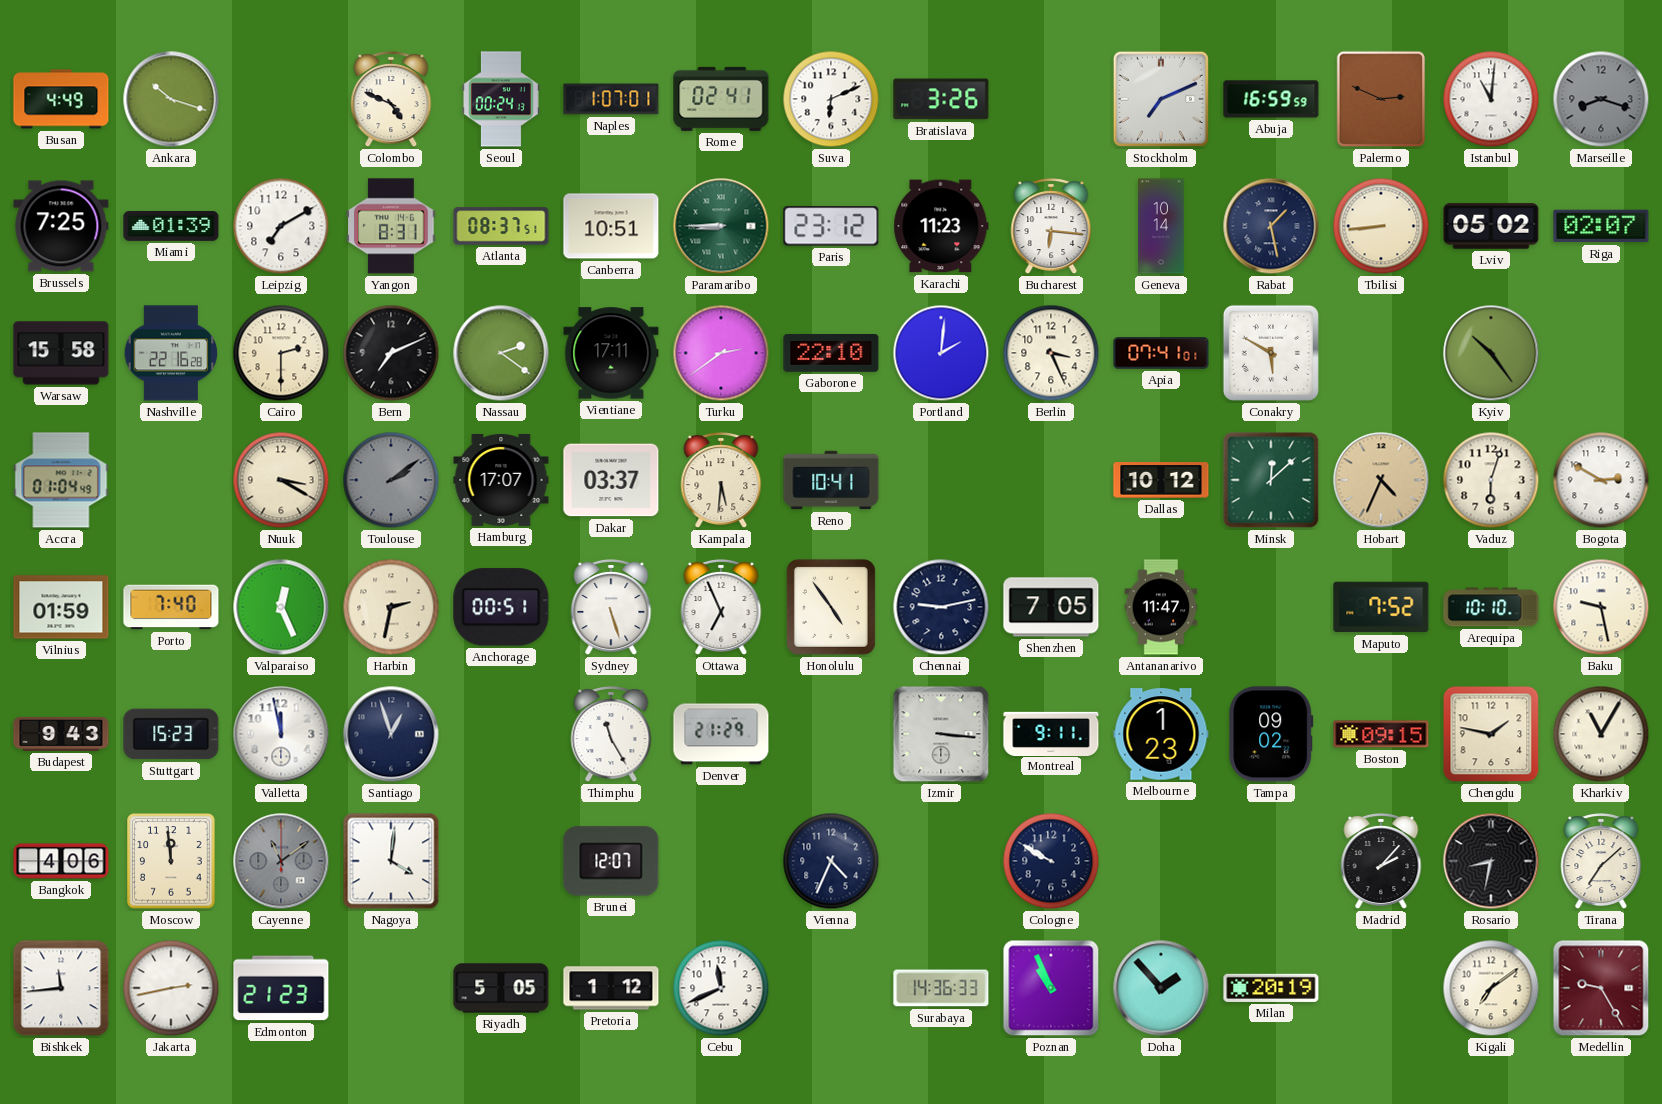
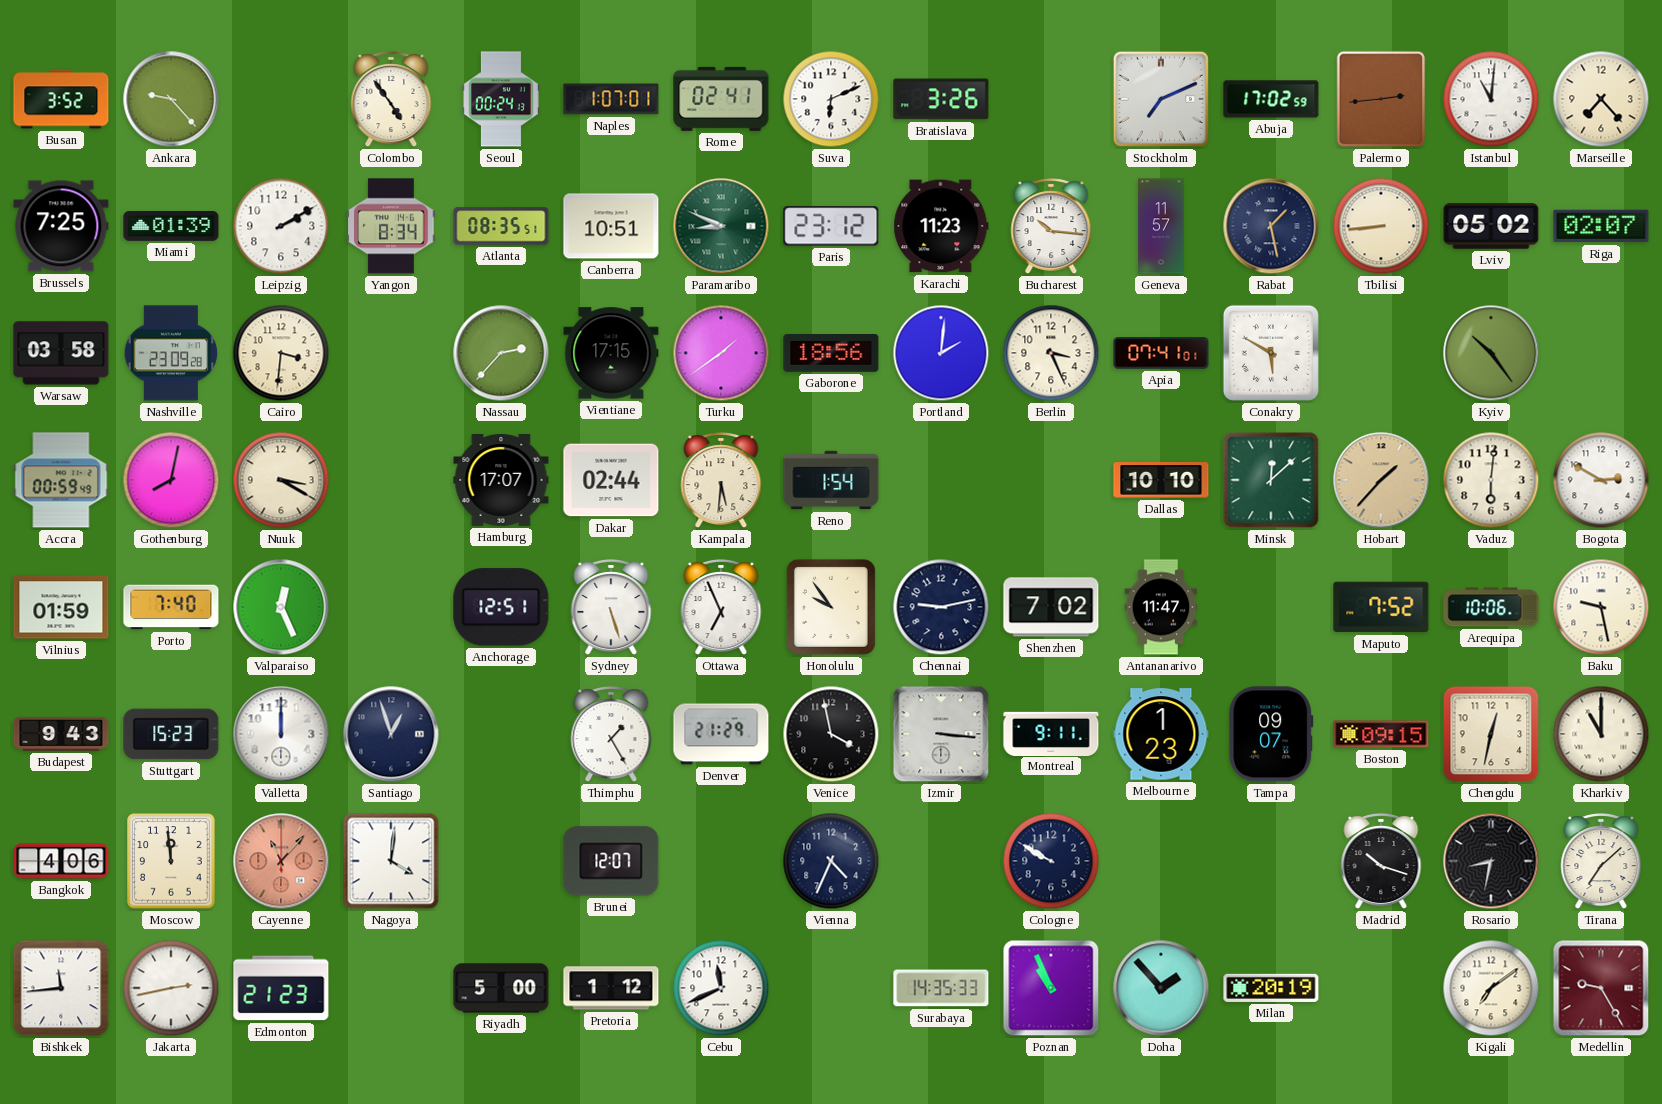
Busan: 4:49 -> 3:52 (61, 99)
Ankara: 10:18 -> 9:23 (171, 99)
Colombo: 4:49 -> 4:54 (391, 100)
Abuja: 16:59 -> 17:02 (1271, 99)
Palermo: 2:49 -> 2:44 (1381, 99)
Marseille: 8:18 -> 7:23 (1601, 99)
Marseille dial: grey -> cream (1601, 99)
Leipzig: 7:10 -> 2:10 (281, 226)
Yangon: 8:31 -> 8:34 (391, 226)
Atlanta: 08:37 -> 08:35 (501, 226)
Paramaribo: 8:45 -> 8:49 (721, 226)
Bucharest: 6:16 -> 10:16 (1051, 227)
Geneva: 10:14 -> 11:57 (1161, 226)
Warsaw: 15:58 -> 03:58 (61, 353)
Nashville: 22:16 -> 23:09 (171, 353)
Cairo: 2:30 -> 3:31 (281, 353)
Bern: 7:11 -> none (391, 353)
Nassau: 2:21 -> 2:37 (501, 353)
Vientiane: 17:11 -> 17:15 (611, 353)
Turku: 2:39 -> 1:39 (721, 353)
Gaborone: 22:10 -> 18:56 (831, 353)
Accra: 01:04 -> 00:59 (61, 480)
Gothenburg: none -> 8:02 (171, 480)
Toulouse: 2:09 -> none (391, 480)
Dakar: 03:37 -> 02:44 (611, 480)
Reno: 10:41 -> 1:54 (831, 480)
Dallas: 10:12 -> 10:10 (1161, 481)
Hobart: 4:34 -> 1:37 (1381, 480)
Vaduz: 6:03 -> 6:01 (1491, 480)
Harbin: 2:32 -> none (391, 607)
Anchorage: 00:51 -> 12:51 (501, 607)
Honolulu: 4:54 -> 9:54 (831, 607)
Shenzhen: 7:05 -> 7:02 (1051, 607)
Arequipa: 10:10 -> 10:06 (1491, 607)
Valletta: 11:58 -> 12:00 (281, 734)
Thimphu: 11:25 -> 1:25 (611, 735)
Venice: none -> 3:58 (831, 734)
Tampa: 09:02 -> 09:07 (1271, 734)
Chengdu: 1:47 -> 12:32 (1491, 734)
Kharkiv: 11:05 -> 11:00 (1601, 734)
Cayenne: 11:09 -> 11:07 (281, 861)
Cayenne dial: grey -> salmon (281, 861)
Madrid: 2:07 -> 10:18 (1381, 862)
Riyadh: 5:05 -> 5:00 (501, 988)
Surabaya: 14:36 -> 14:35 (941, 988)
